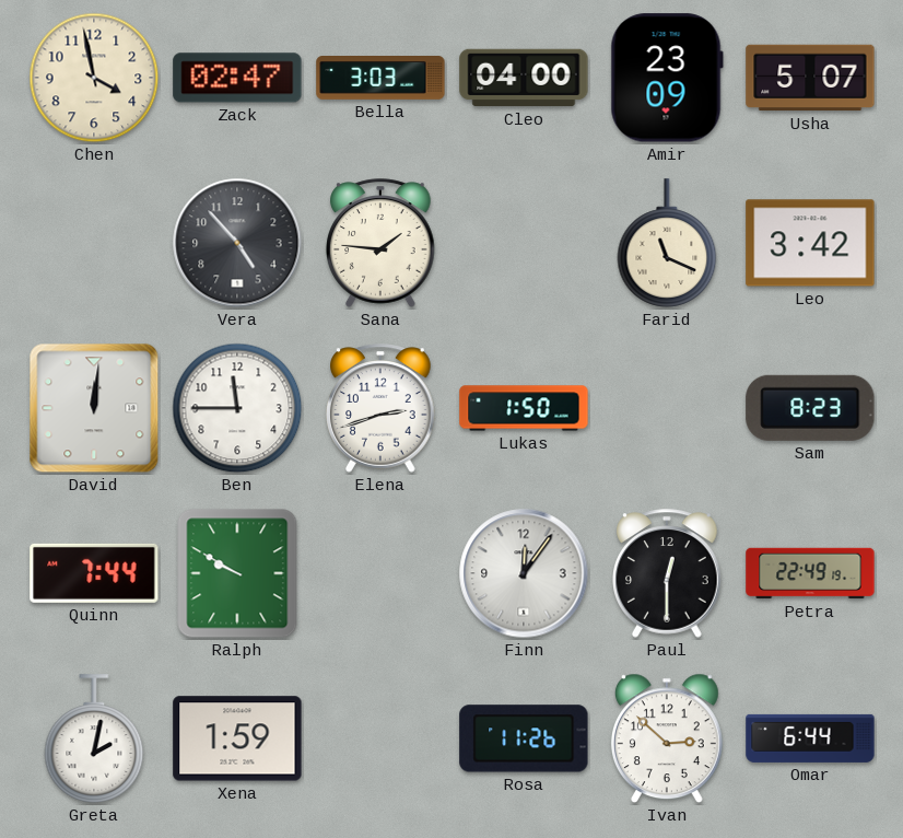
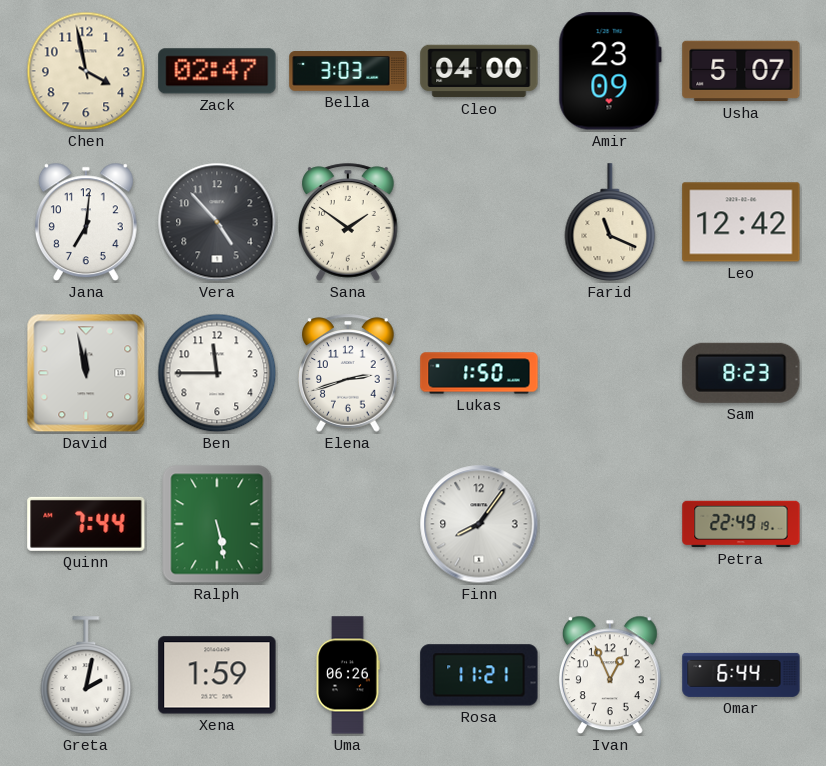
Jana: none -> 7:01 (86, 222)
Sana: 1:46 -> 1:51 (348, 222)
Leo: 3:42 -> 12:42 (741, 222)
David: 12:01 -> 11:58 (86, 373)
Ralph: 9:50 -> 5:28 (217, 524)
Finn: 12:06 -> 8:06 (479, 524)
Paul: 12:30 -> none (667, 573)
Uma: none -> 06:26 (348, 675)
Rosa: 11:26 -> 11:21 (479, 675)
Ivan: 2:52 -> 12:56 (610, 675)
